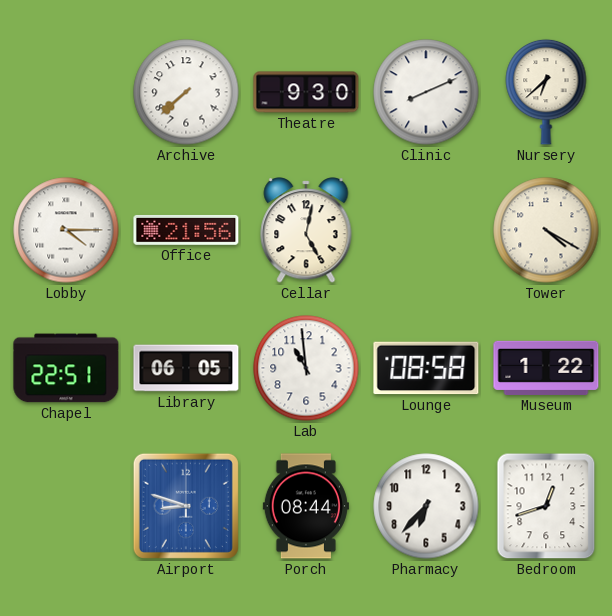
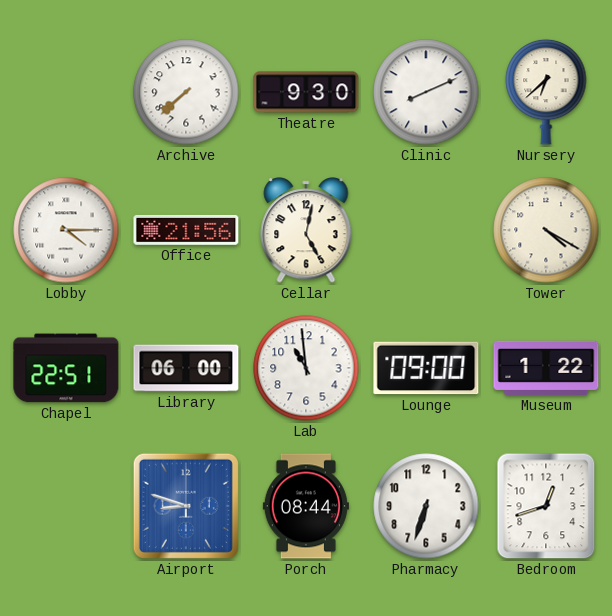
Library: 06:05 -> 06:00 (186, 368)
Lounge: 08:58 -> 09:00 (426, 368)
Pharmacy: 6:37 -> 6:33 (426, 506)
